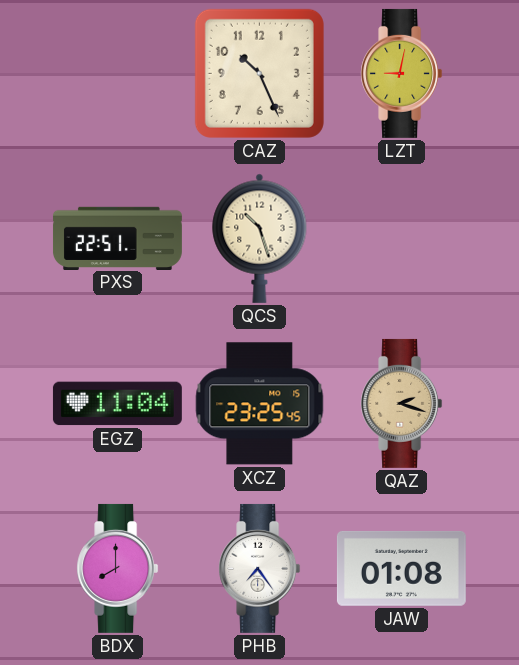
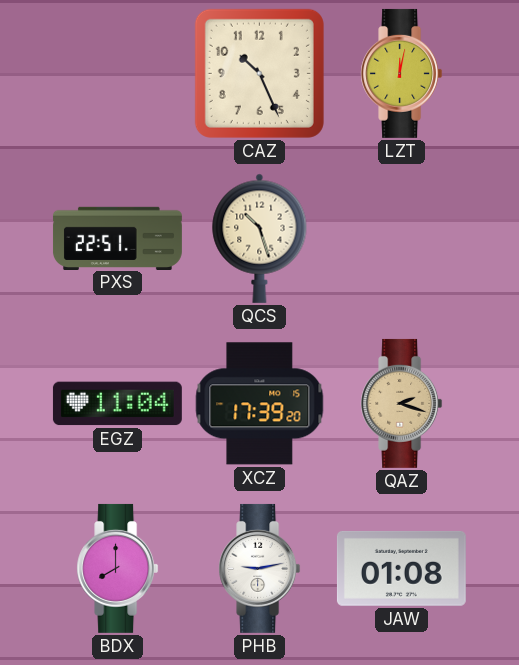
LZT: 9:02 -> 12:02 (402, 73)
XCZ: 23:25 -> 17:39 (260, 404)
PHB: 7:24 -> 9:13 (260, 568)
